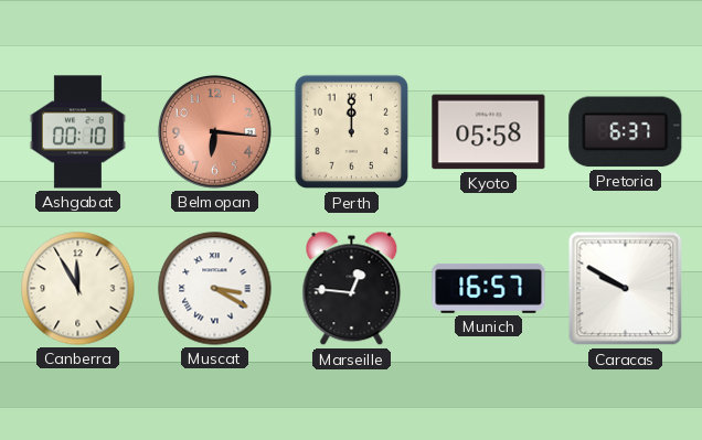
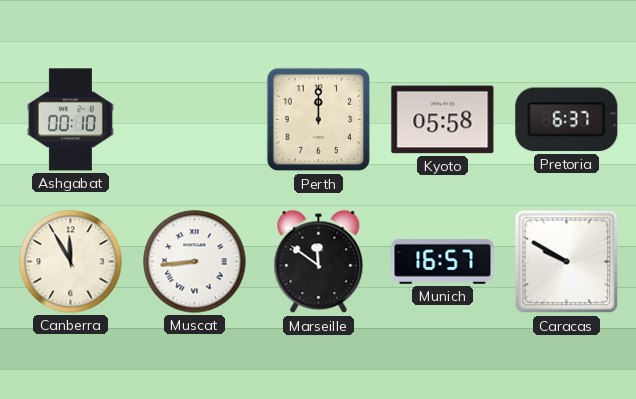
Belmopan: 6:16 -> none (215, 132)
Muscat: 3:20 -> 8:44 (195, 262)
Marseille: 12:46 -> 11:51 (319, 262)
